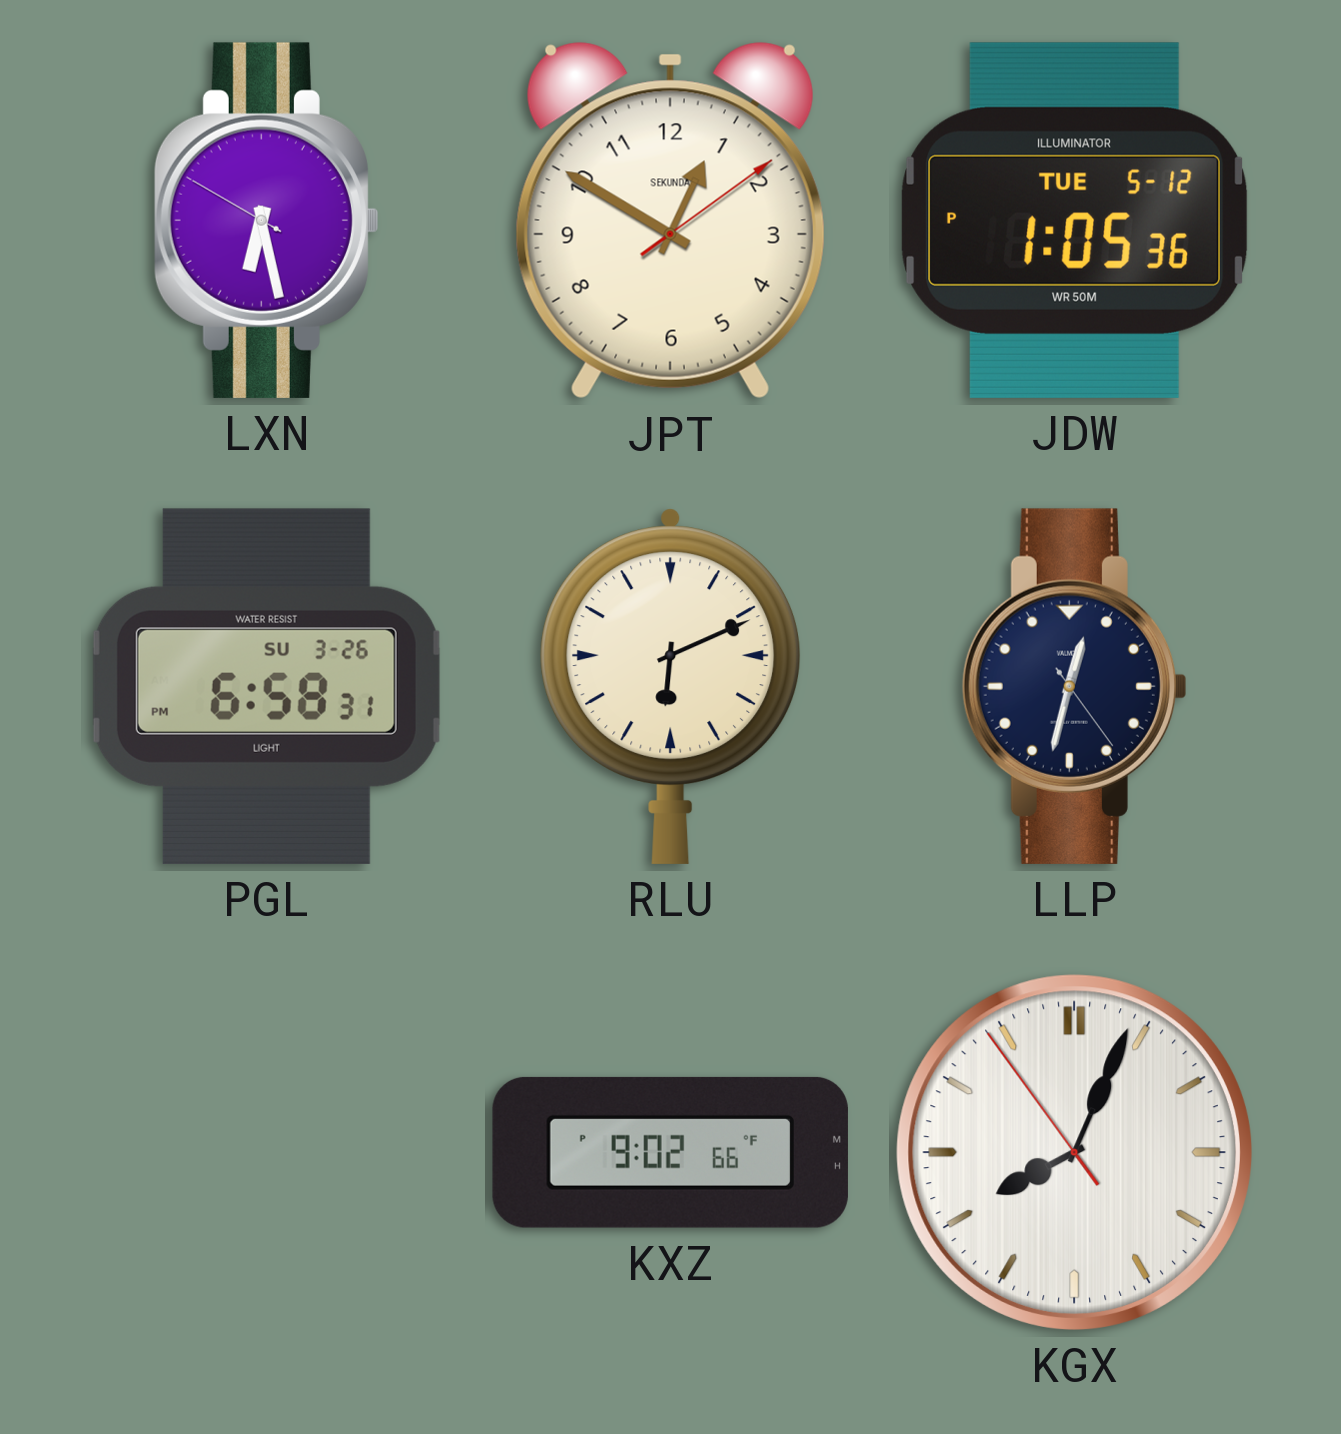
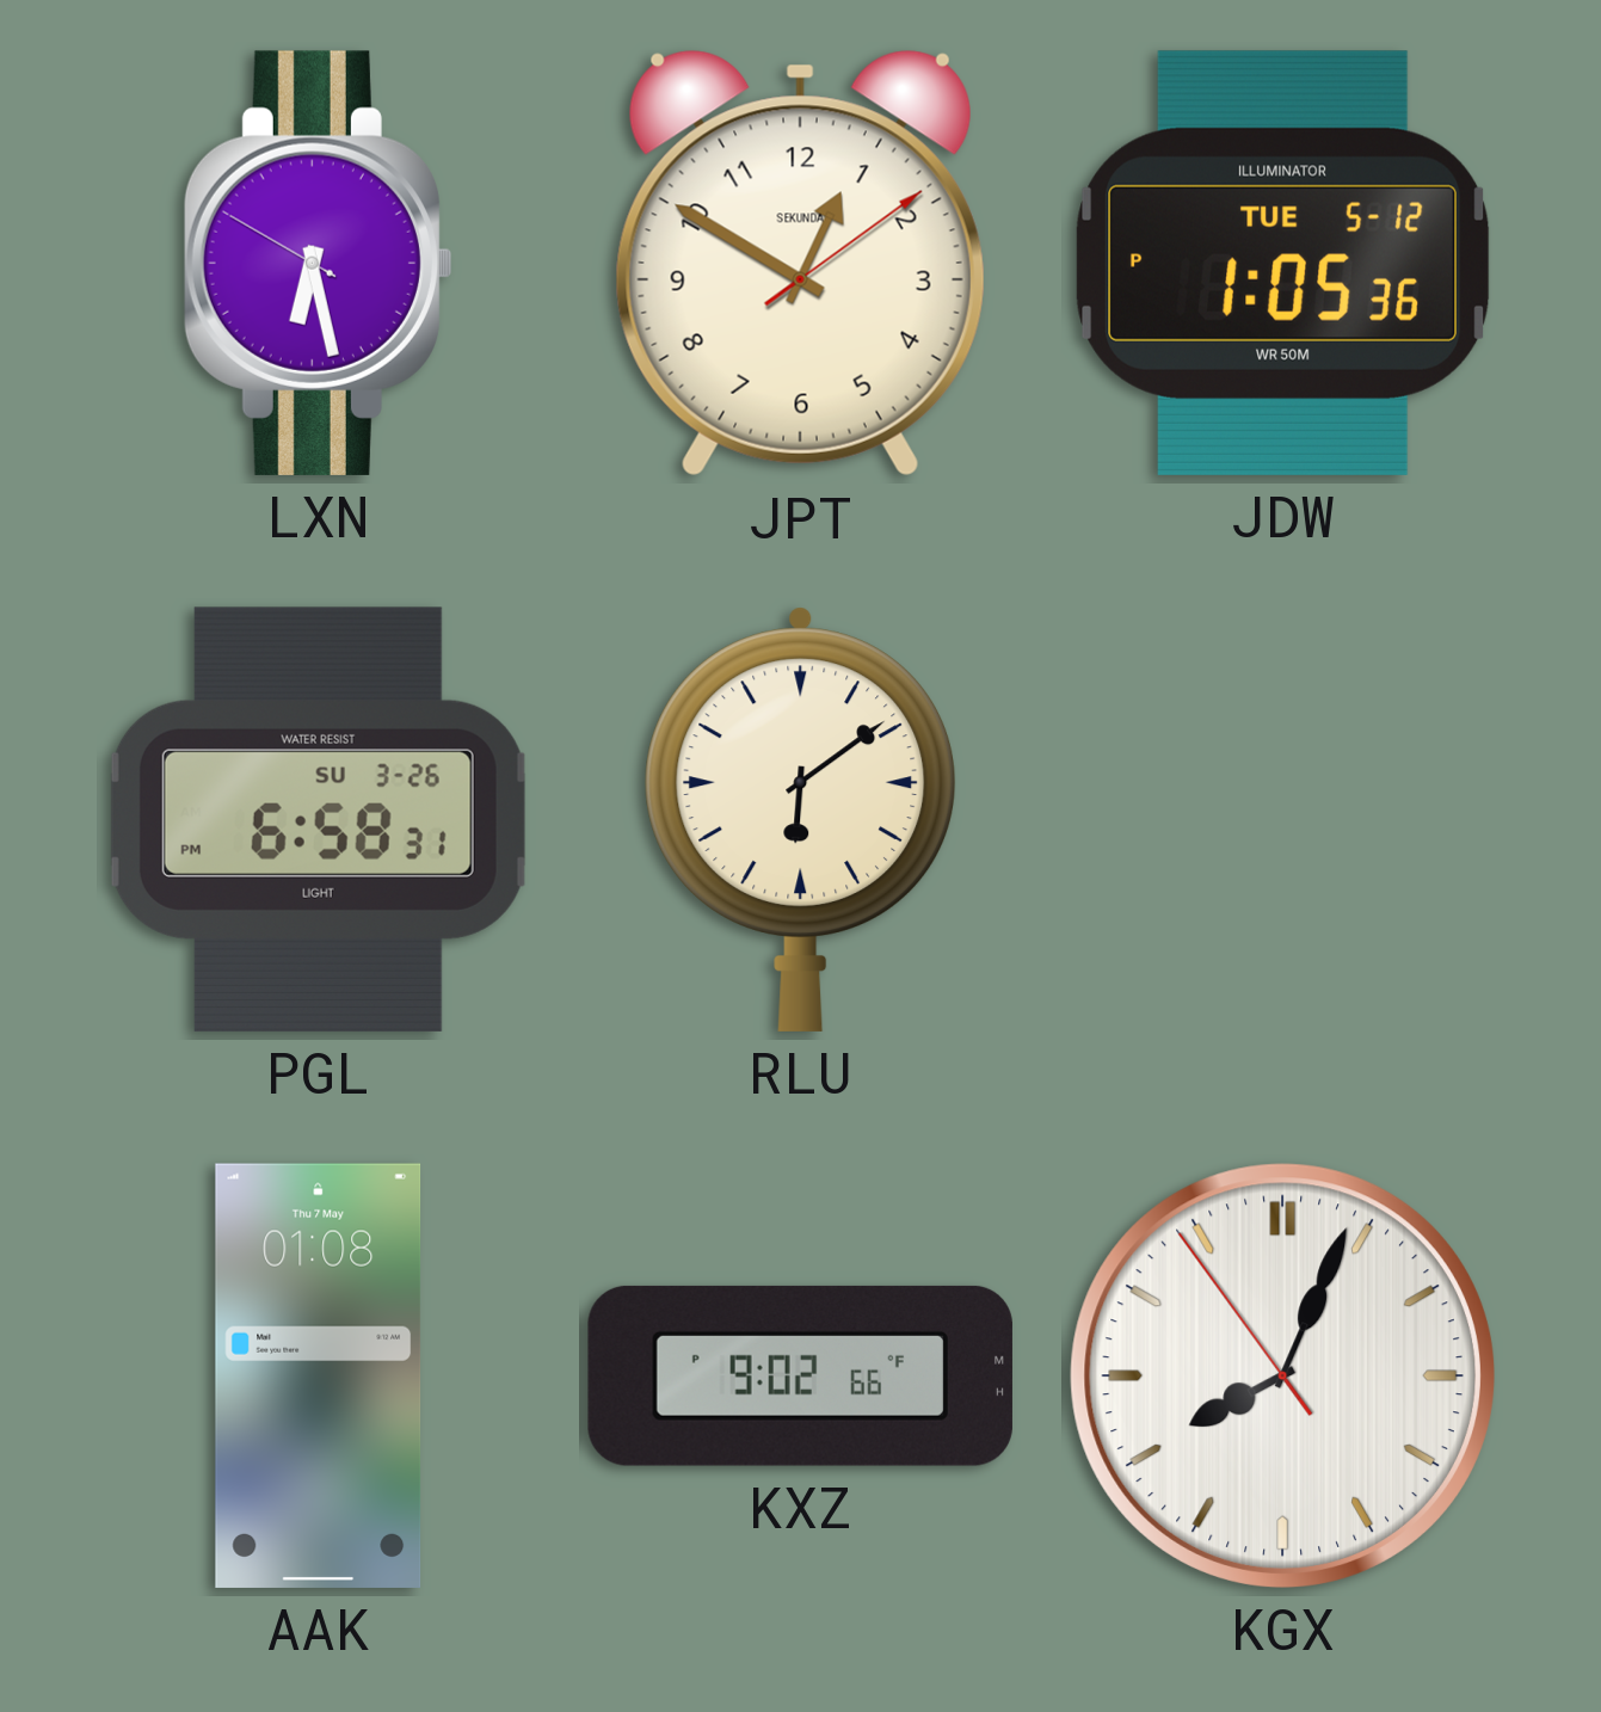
RLU: 6:11 -> 6:09 (801, 819)
LLP: 12:32 -> none (1074, 686)
AAK: none -> 01:08 (319, 1375)
